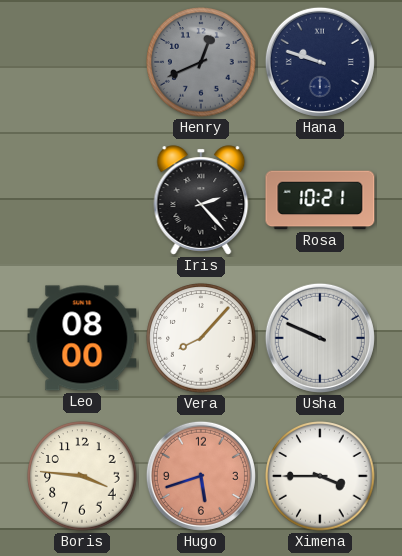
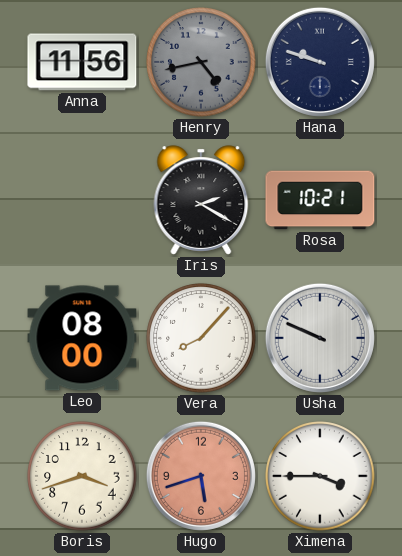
Anna: none -> 11:56 (82, 62)
Henry: 12:41 -> 4:43 (201, 62)
Iris: 2:23 -> 2:20 (201, 200)
Boris: 3:46 -> 3:42 (82, 476)
